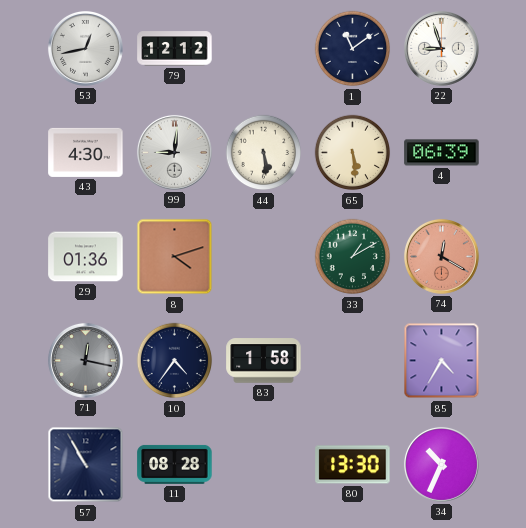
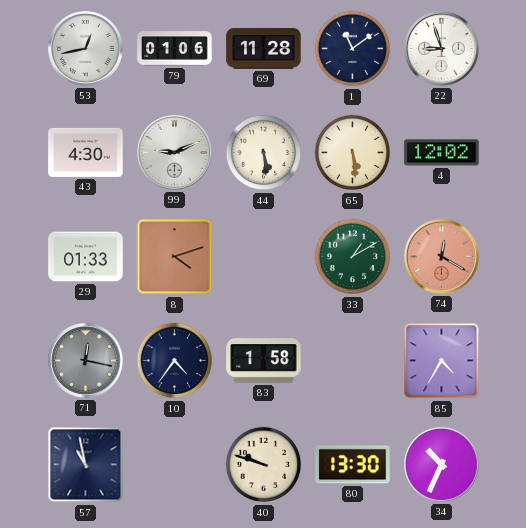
79: 12:12 -> 01:06 (175, 49)
69: none -> 11:28 (264, 49)
99: 9:01 -> 9:11 (174, 152)
4: 06:39 -> 12:02 (442, 153)
29: 01:36 -> 01:33 (86, 257)
57: 10:55 -> 10:58 (86, 465)
11: 08:28 -> none (175, 464)
40: none -> 9:48 (264, 465)
